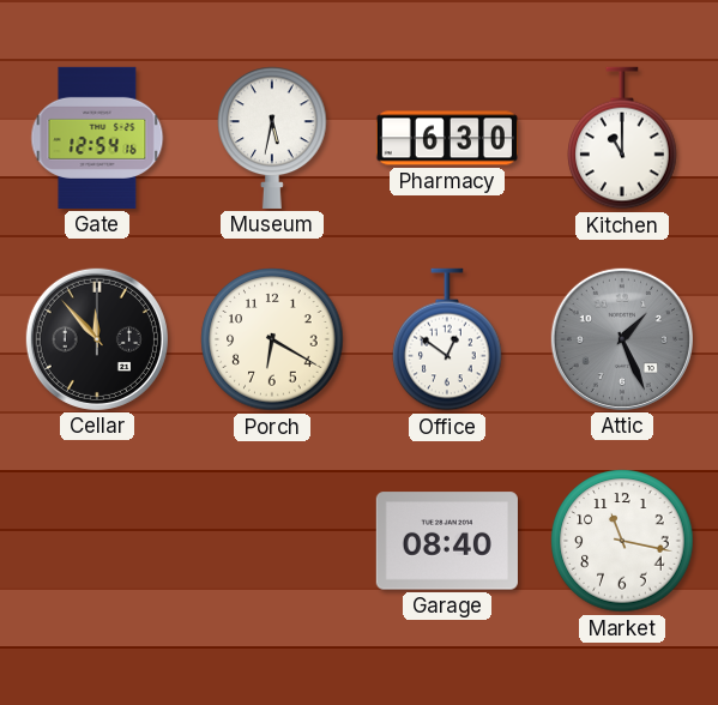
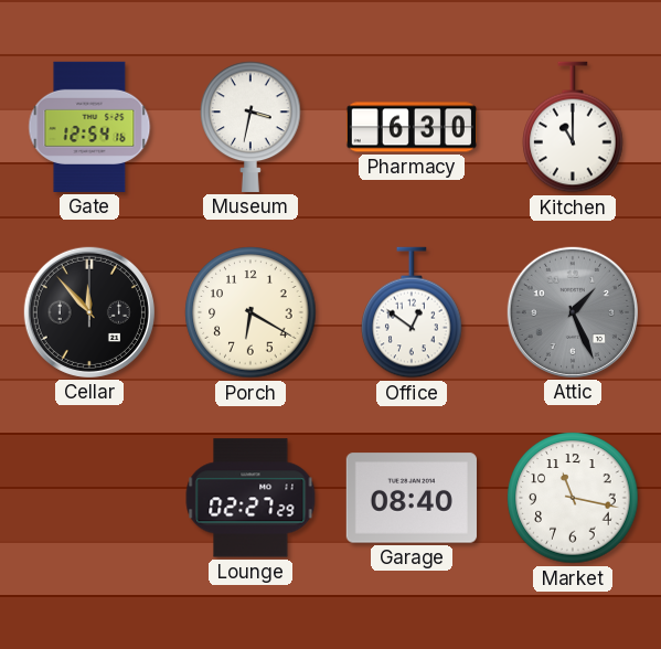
Museum: 5:32 -> 3:32 (250, 127)
Lounge: none -> 02:27 (250, 498)
